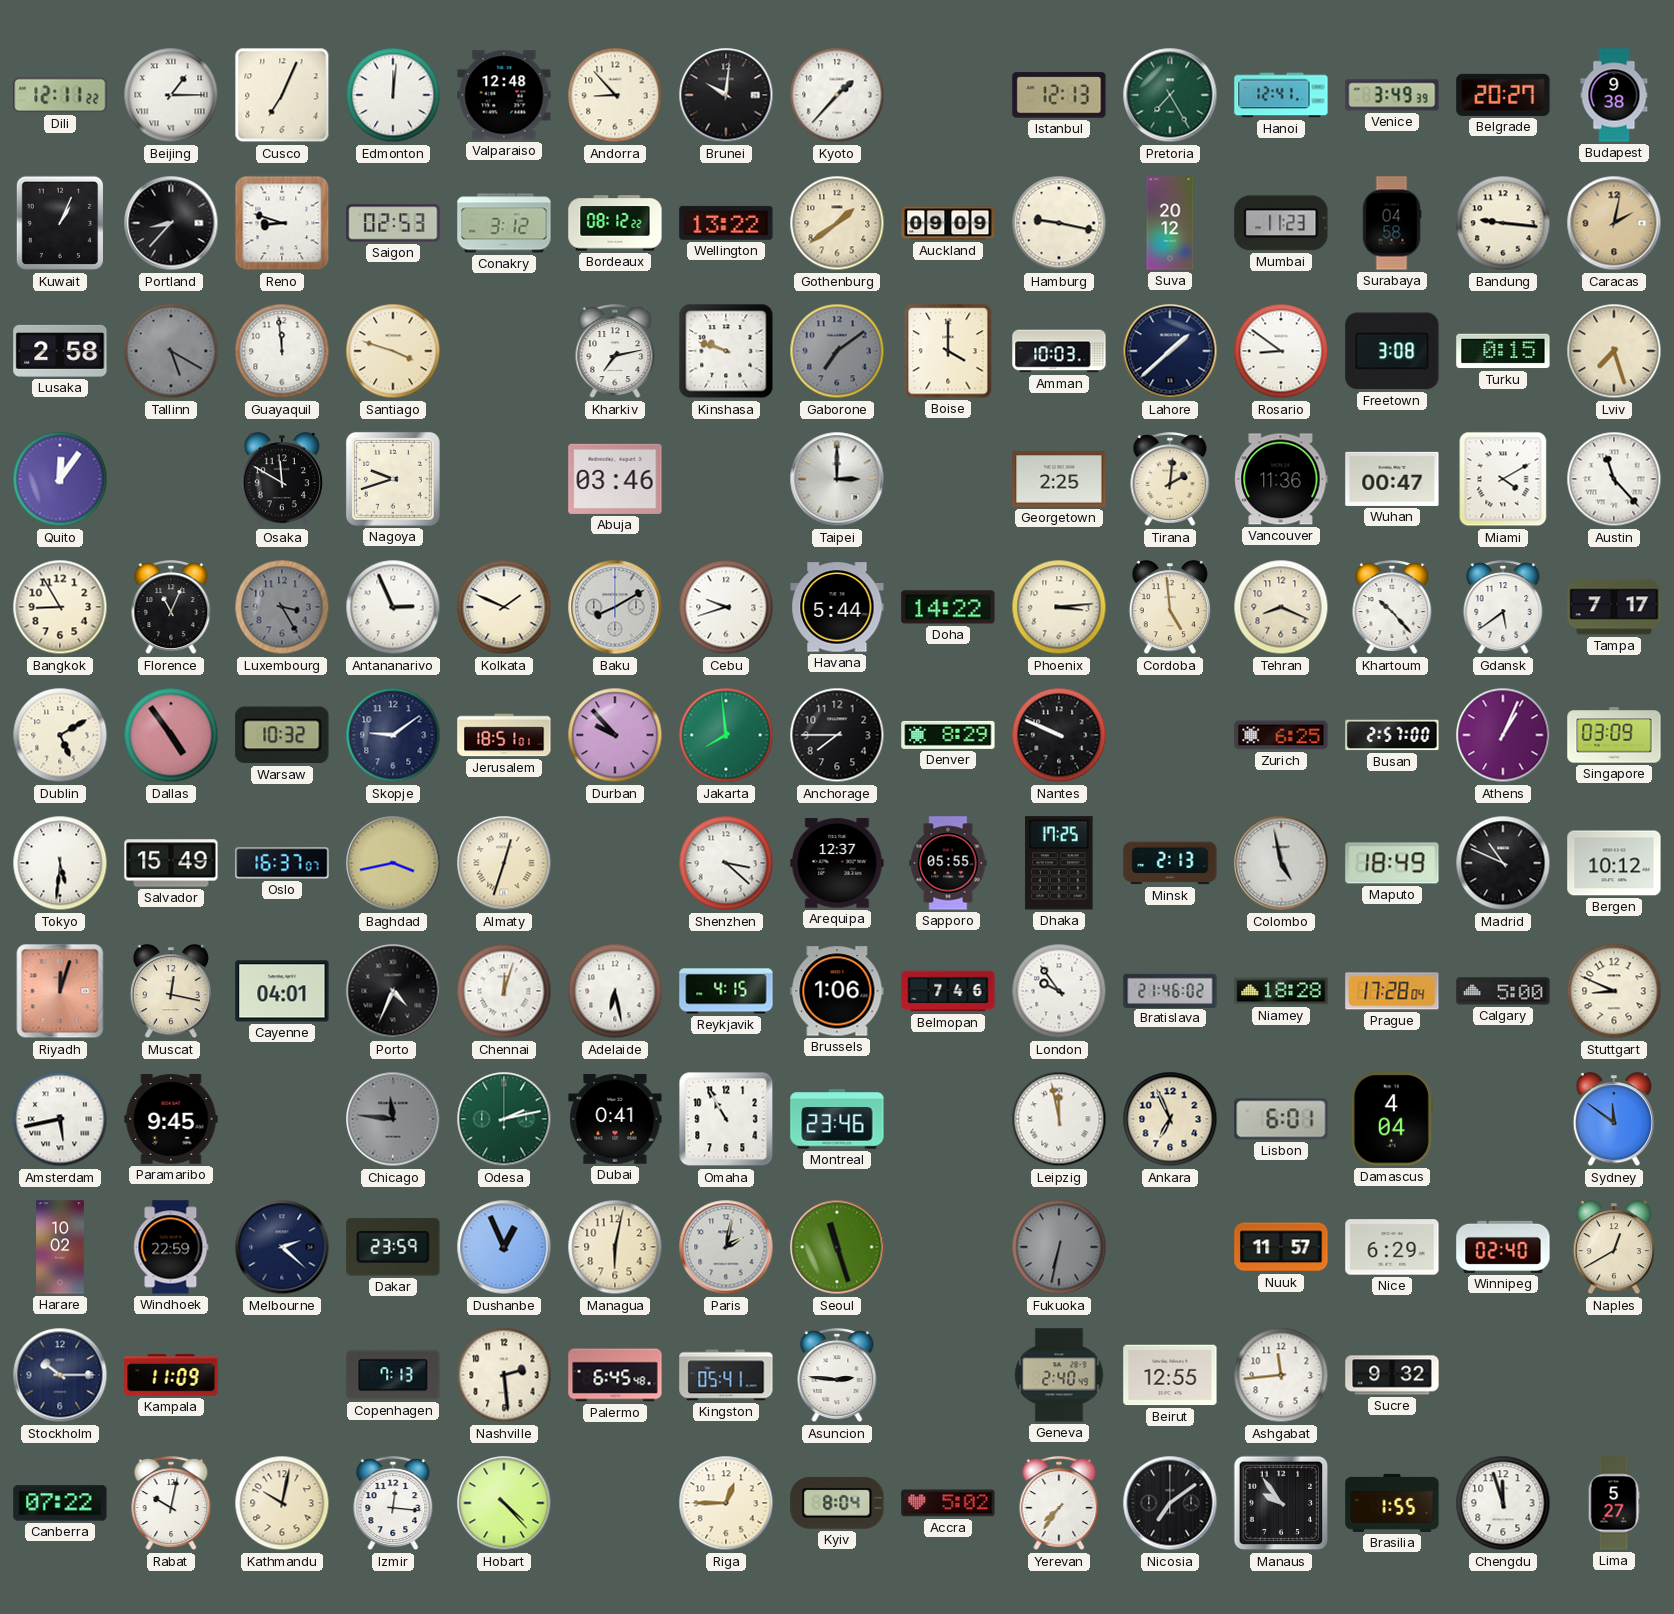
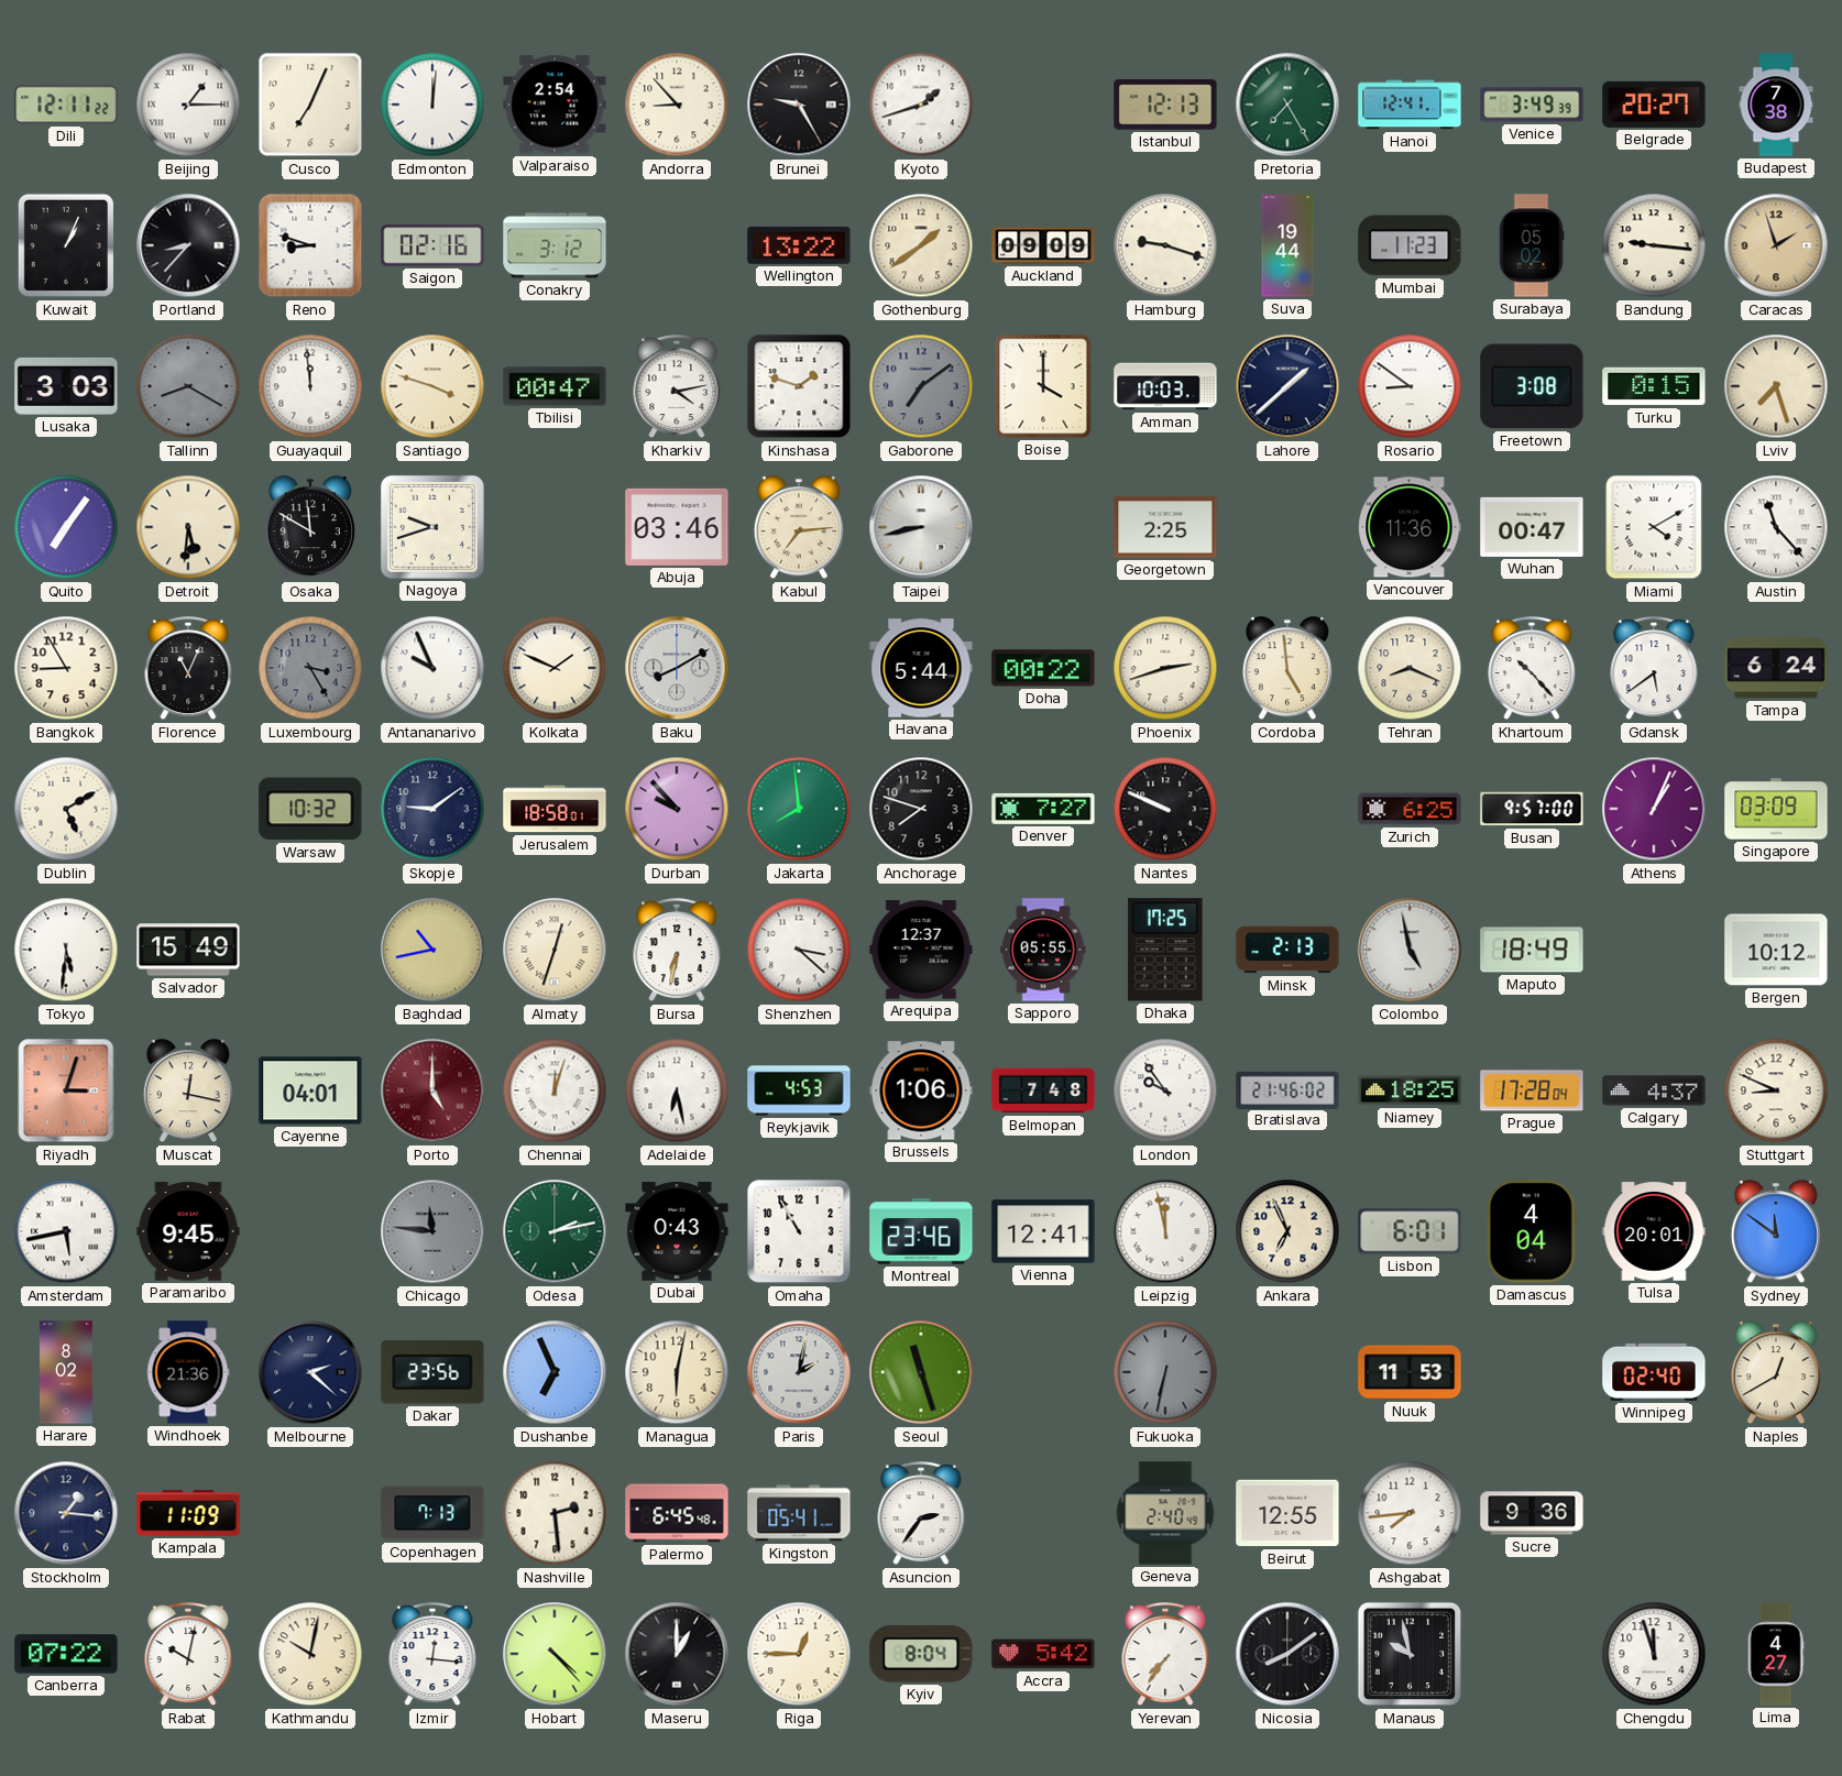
Valparaiso: 12:48 -> 2:54 (555, 105)
Brunei: 10:01 -> 9:25 (799, 105)
Kyoto: 1:37 -> 1:42 (921, 105)
Budapest: 9:38 -> 7:38 (1776, 105)
Saigon: 02:53 -> 02:16 (432, 245)
Bordeaux: 08:12 -> none (615, 223)
Hamburg: 9:17 -> 9:18 (1165, 245)
Suva: 20:12 -> 19:44 (1287, 245)
Surabaya: 04:58 -> 05:02 (1532, 245)
Caracas: 2:02 -> 1:57 (1776, 245)
Lusaka: 2:58 -> 3:03 (66, 386)
Tallinn: 5:20 -> 8:20 (188, 386)
Tbilisi: none -> 00:47 (555, 386)
Kharkiv: 7:13 -> 4:13 (677, 387)
Kinshasa: 9:48 -> 1:48 (799, 386)
Quito: 12:06 -> 7:06 (66, 527)
Detroit: none -> 5:31 (188, 527)
Kabul: none -> 7:14 (799, 528)
Taipei: 3:00 -> 8:43 (921, 527)
Tirana: 2:01 -> none (1170, 480)
Antananarivo: 2:56 -> 9:56 (432, 668)
Cebu: 9:42 -> none (726, 607)
Doha: 14:22 -> 00:22 (1043, 668)
Phoenix: 3:14 -> 2:42 (1165, 668)
Tampa: 7:17 -> 6:24 (1776, 668)
Dallas: 4:54 -> none (171, 735)
Jerusalem: 18:51 -> 18:58 (555, 809)
Anchorage: 7:45 -> 7:48 (921, 809)
Denver: 8:29 -> 7:27 (1043, 809)
Busan: 2:57 -> 9:57 (1532, 809)
Oslo: 16:37 -> none (282, 863)
Baghdad: 3:43 -> 10:43 (432, 950)
Bursa: none -> 6:32 (677, 951)
Madrid: 10:49 -> none (1503, 863)
Riyadh: 12:03 -> 3:03 (66, 1090)
Porto: 4:34 -> 5:00 (432, 1090)
Porto dial: black -> burgundy (432, 1090)
Reykjavik: 4:15 -> 4:53 (799, 1090)
Belmopan: 7:46 -> 7:48 (1043, 1090)
Niamey: 18:28 -> 18:25 (1410, 1090)
Calgary: 5:00 -> 4:37 (1654, 1090)
Dubai: 0:41 -> 0:43 (677, 1231)
Vienna: none -> 12:41 (1043, 1231)
Tulsa: none -> 20:01 (1654, 1231)
Harare: 10:02 -> 8:02 (66, 1372)
Windhoek: 22:59 -> 21:36 (188, 1372)
Dakar: 23:59 -> 23:56 (432, 1372)
Dushanbe: 12:56 -> 6:56 (555, 1372)
Nuuk: 11:57 -> 11:53 (1410, 1372)
Nice: 6:29 -> none (1392, 1247)
Stockholm: 10:15 -> 1:16 (66, 1513)
Asuncion: 2:46 -> 2:36 (921, 1514)
Ashgabat: 11:44 -> 7:44 (1410, 1513)
Sucre: 9:32 -> 9:36 (1532, 1513)
Maseru: none -> 1:00 (677, 1654)
Accra: 5:02 -> 5:42 (1043, 1654)
Nicosia: 7:09 -> 8:09 (1287, 1654)
Manaus: 9:54 -> 9:58 (1410, 1654)
Brasilia: 1:55 -> none (1392, 1503)
Lima: 5:27 -> 4:27 (1776, 1654)
